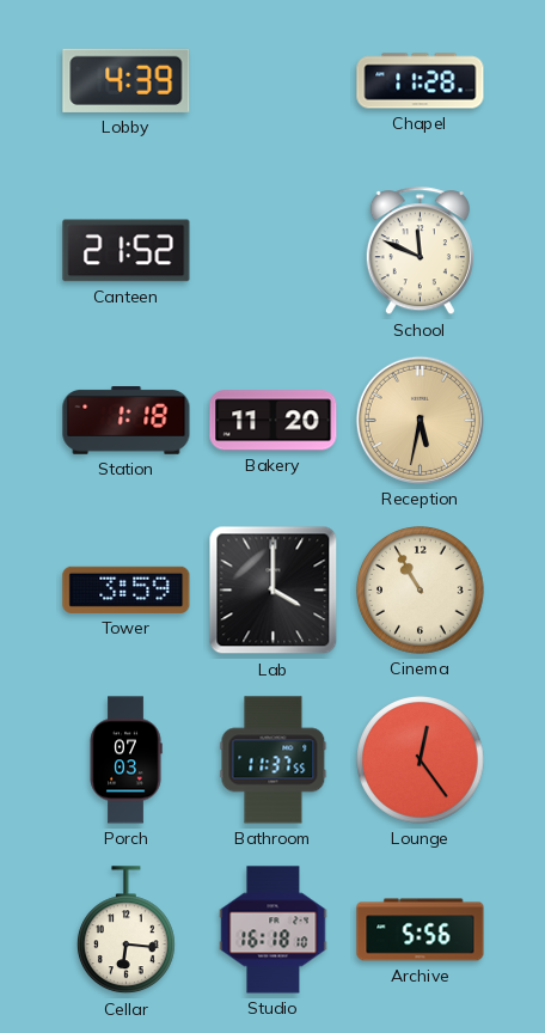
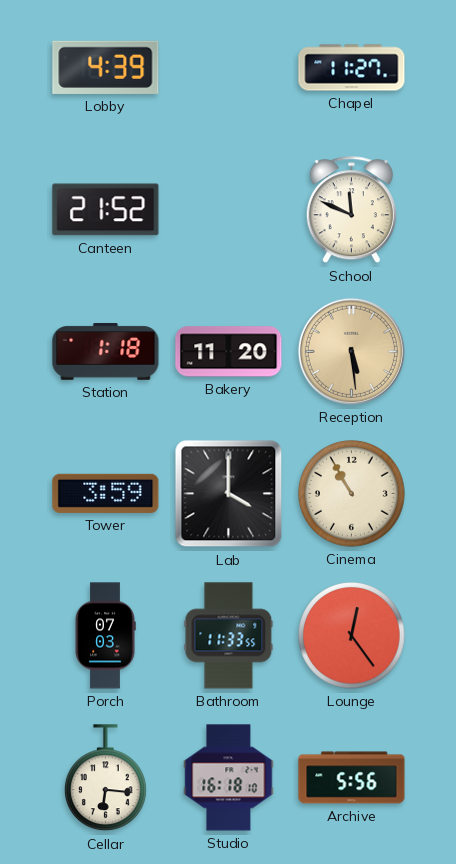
Chapel: 11:28 -> 11:27 (352, 68)
Reception: 5:32 -> 5:29 (351, 351)
Bathroom: 11:37 -> 11:33 (229, 636)
